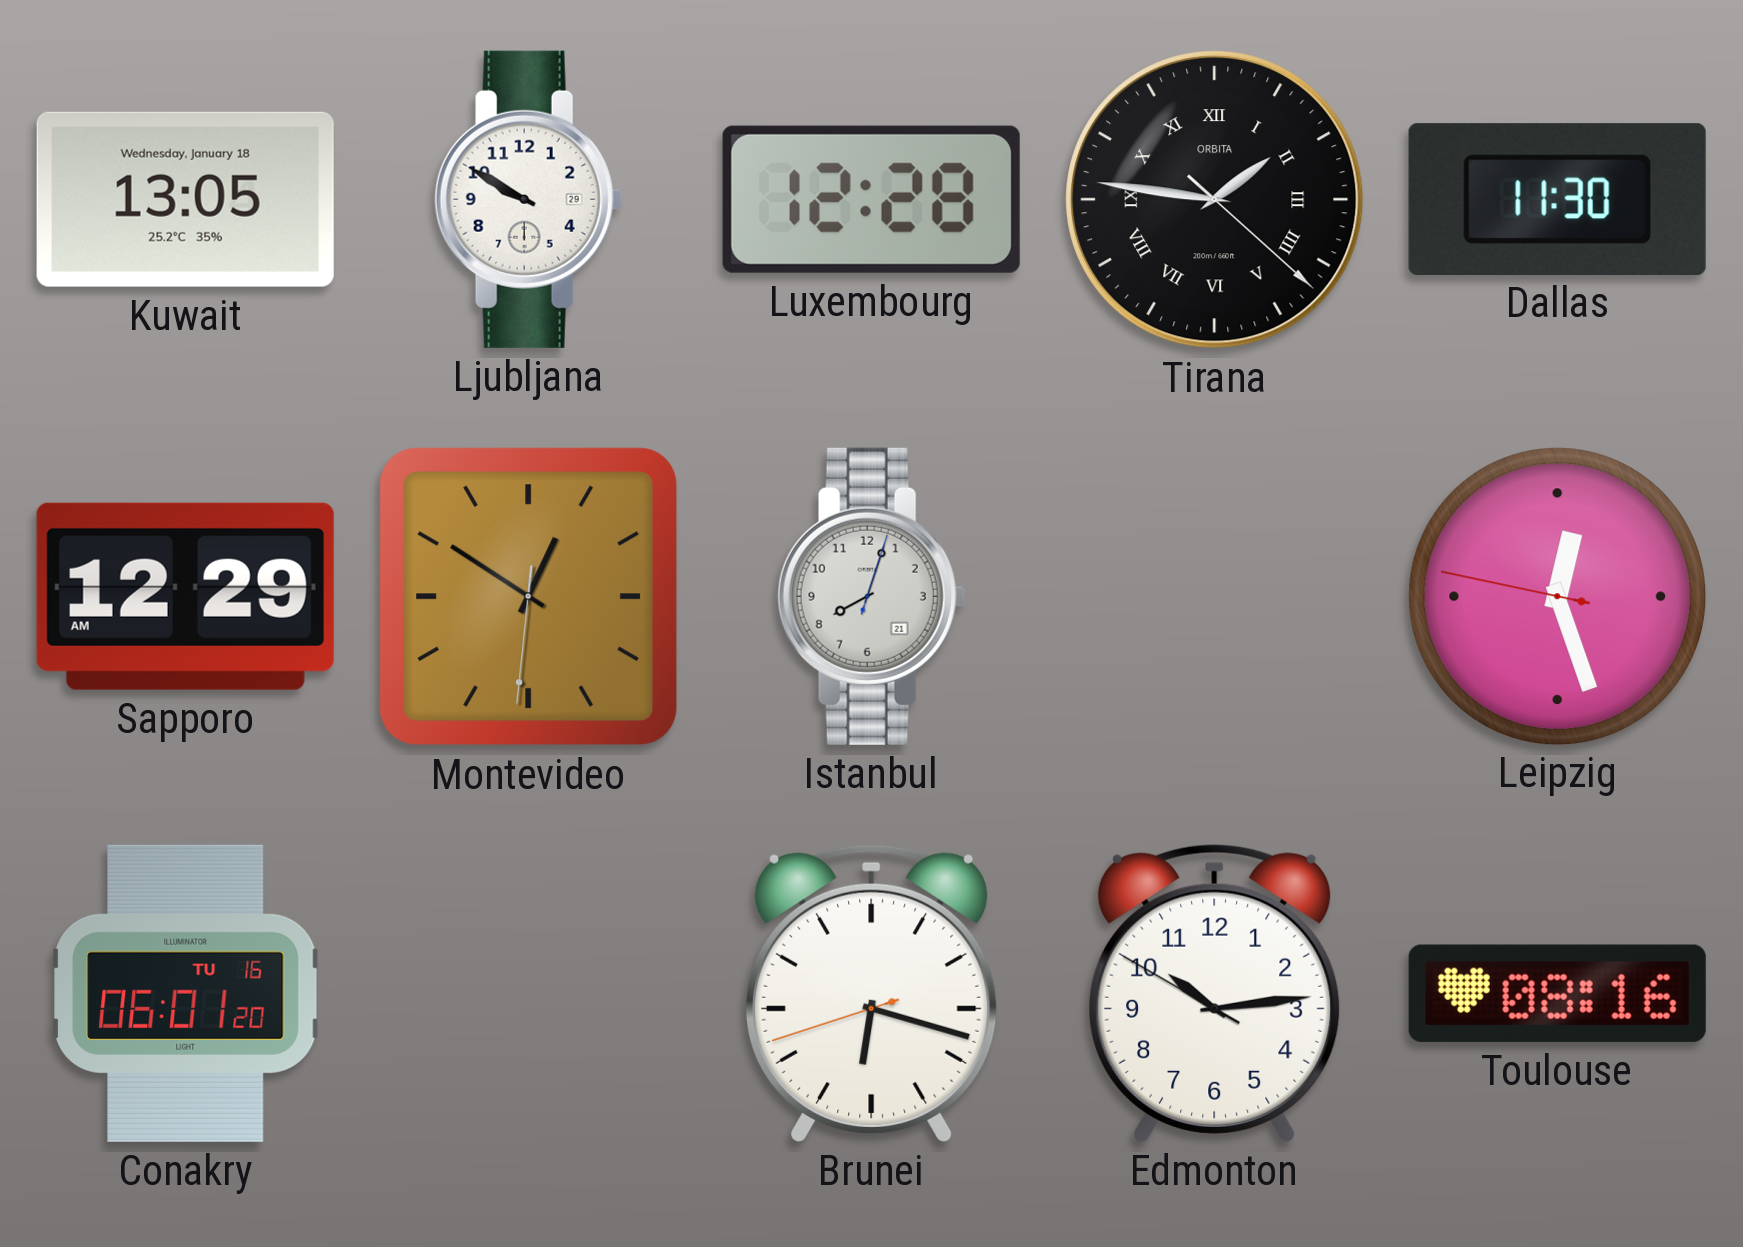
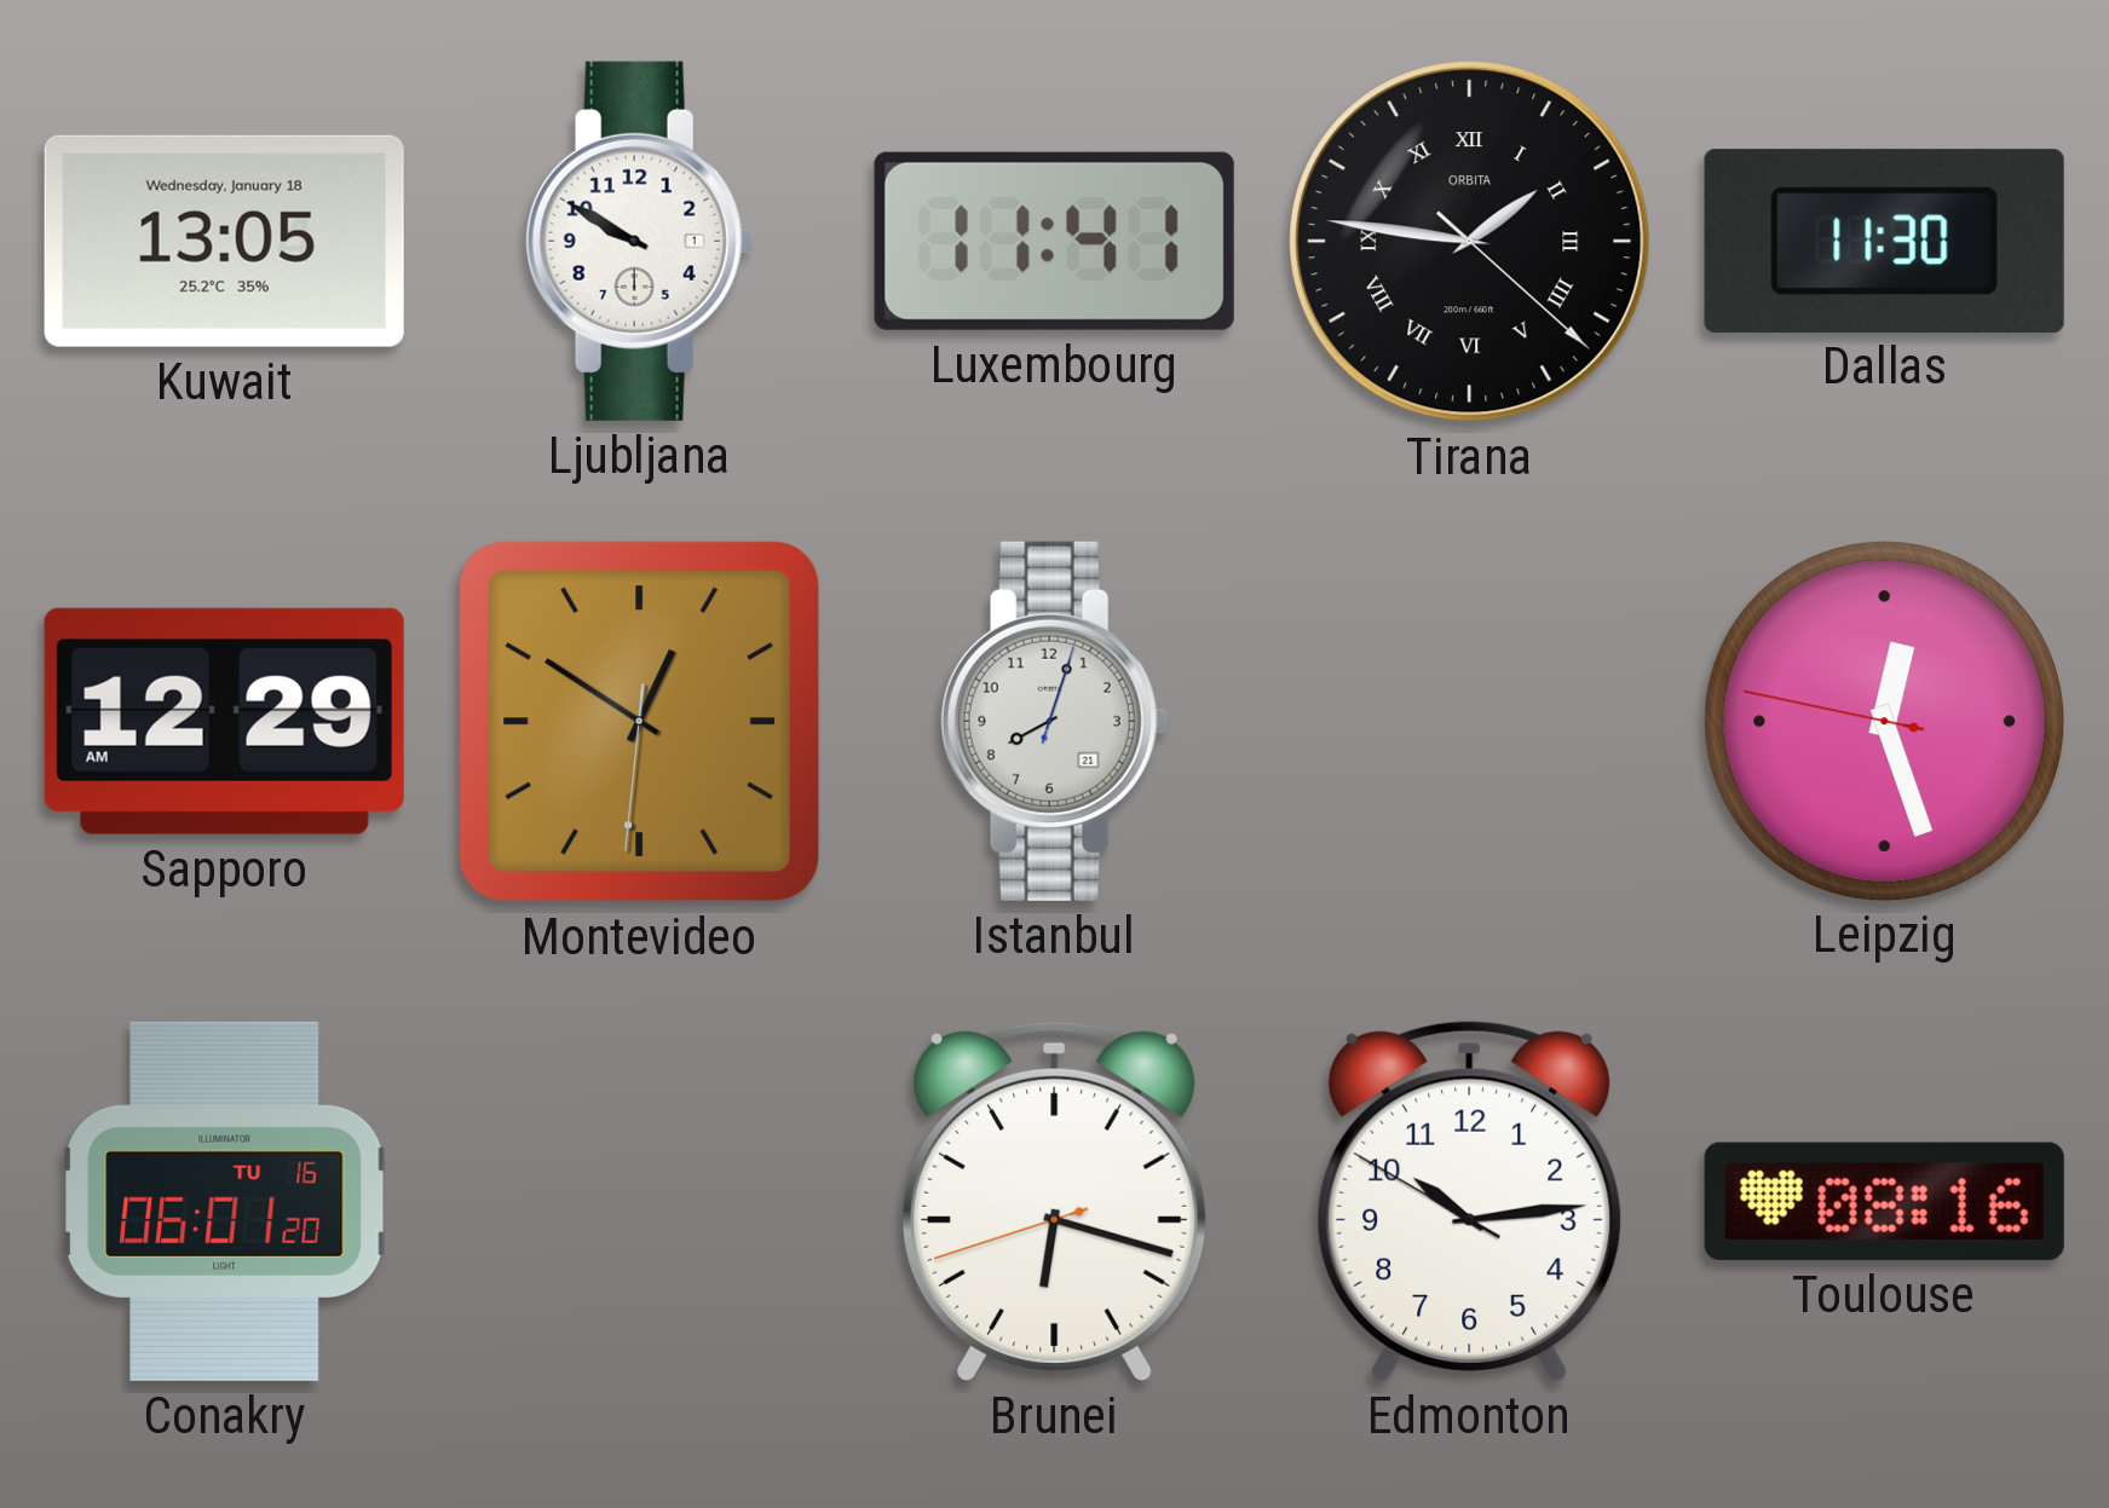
Ljubljana date: 29 -> 1 (639, 241)
Luxembourg: 12:28 -> 11:41 (1054, 241)
